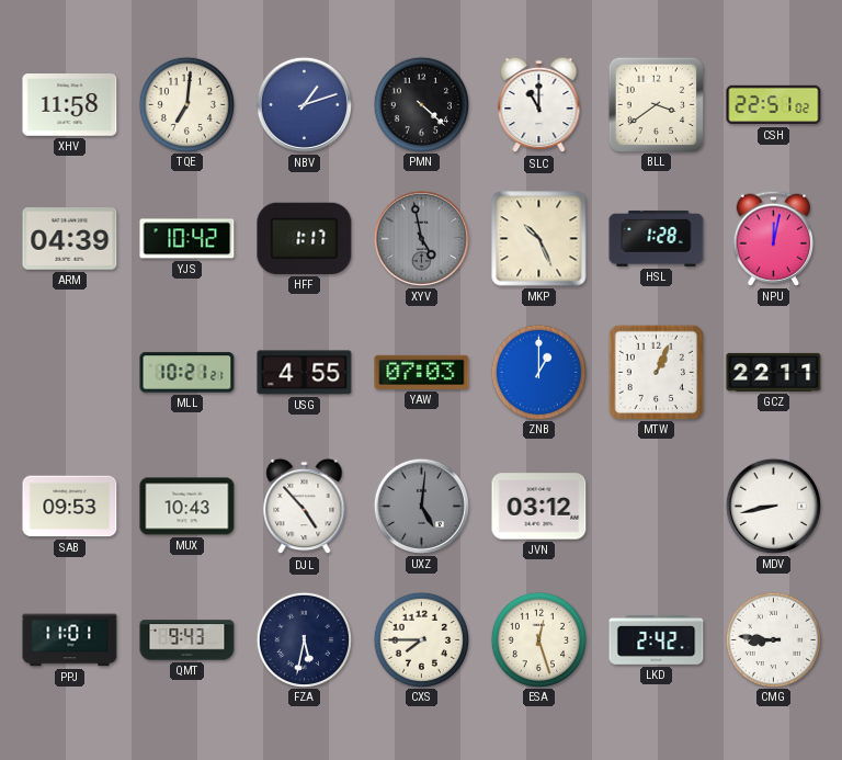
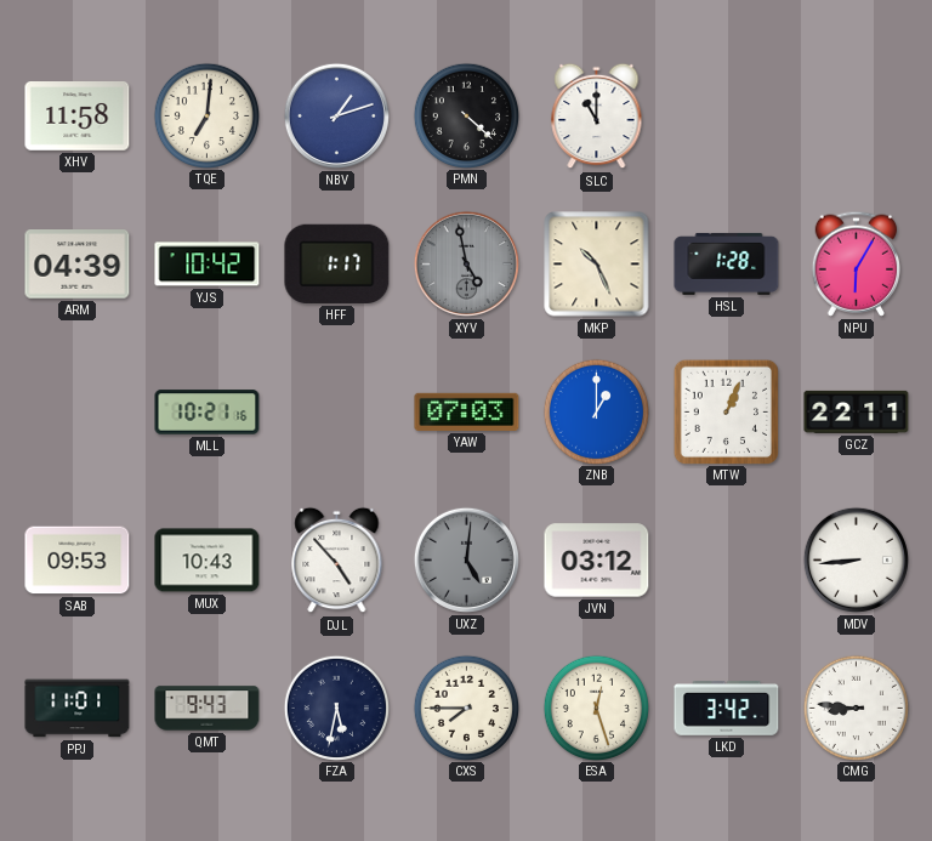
BLL: 3:39 -> none (656, 104)
CSH: 22:51 -> none (774, 105)
NPU: 12:02 -> 6:05 (856, 263)
MLL: 10:21:21 -> 10:21:16 (208, 413)
USG: 4:55 -> none (305, 373)
MDV: 8:43 -> 8:44 (856, 559)
LKD: 2:42 -> 3:42 (727, 709)
